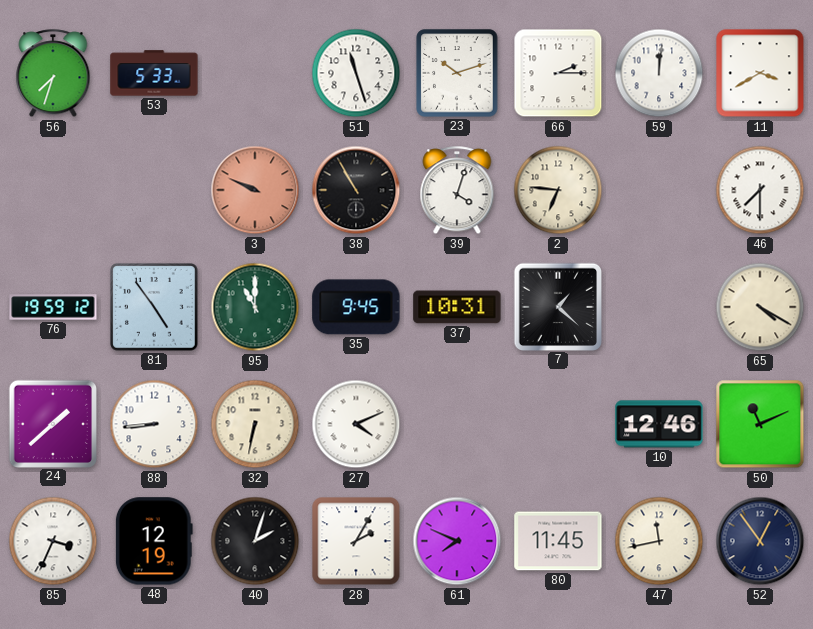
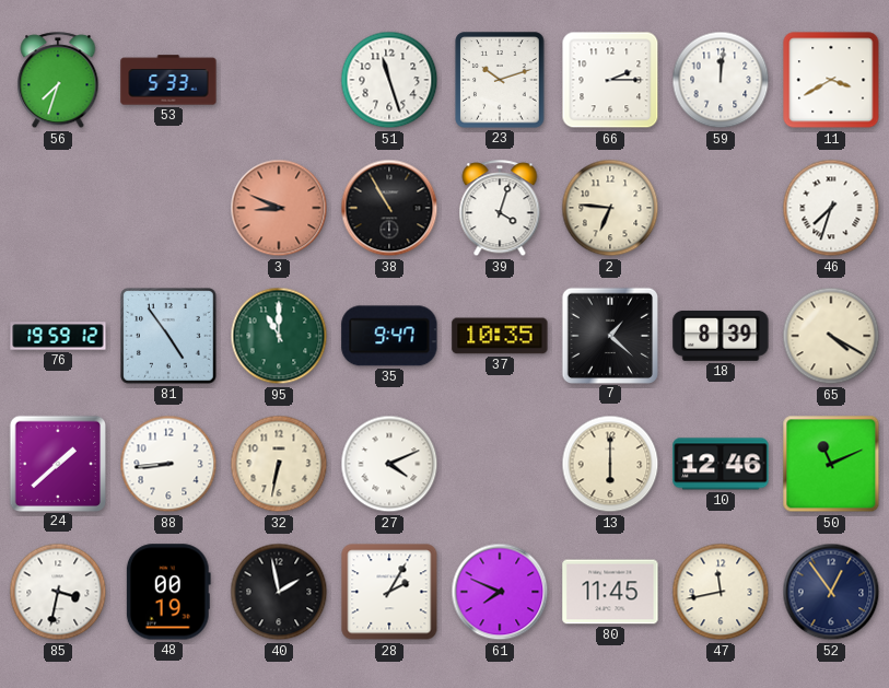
3: 9:49 -> 8:49 (279, 208)
46: 7:30 -> 7:33 (831, 208)
35: 9:45 -> 9:47 (389, 336)
37: 10:31 -> 10:35 (500, 336)
18: none -> 8:39 (721, 336)
13: none -> 6:00 (610, 464)
85: 3:34 -> 3:32 (58, 592)
48: 12:19 -> 00:19 (168, 592)
40: 2:03 -> 1:58 (279, 592)
